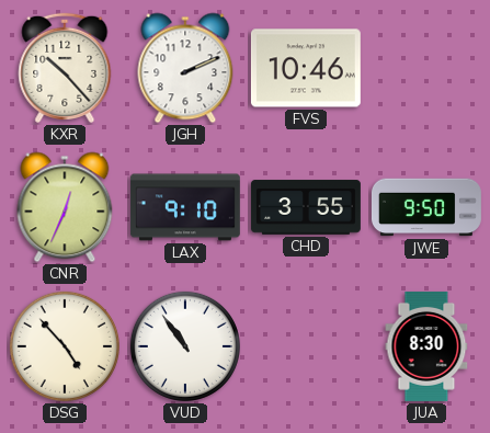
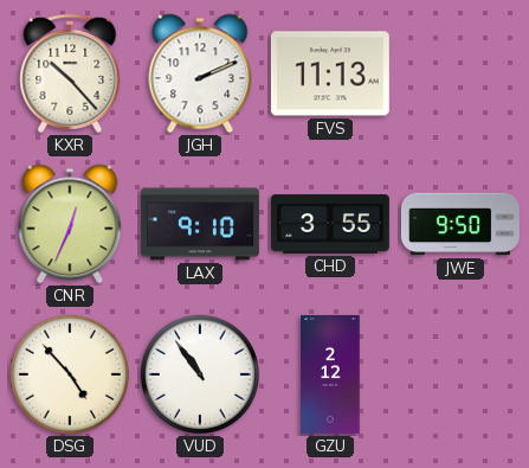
FVS: 10:46 -> 11:13 (330, 73)
GZU: none -> 2:12 (330, 374)
JUA: 8:30 -> none (426, 346)
